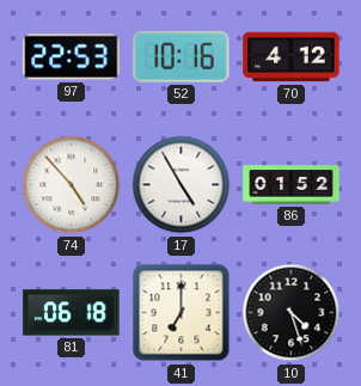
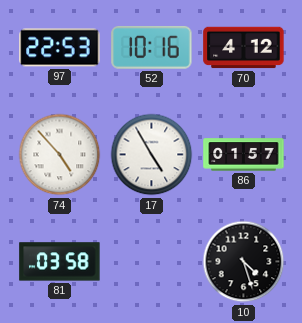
86: 01:52 -> 01:57 (244, 155)
81: 06:18 -> 03:58 (60, 262)
41: 7:00 -> none (182, 313)
